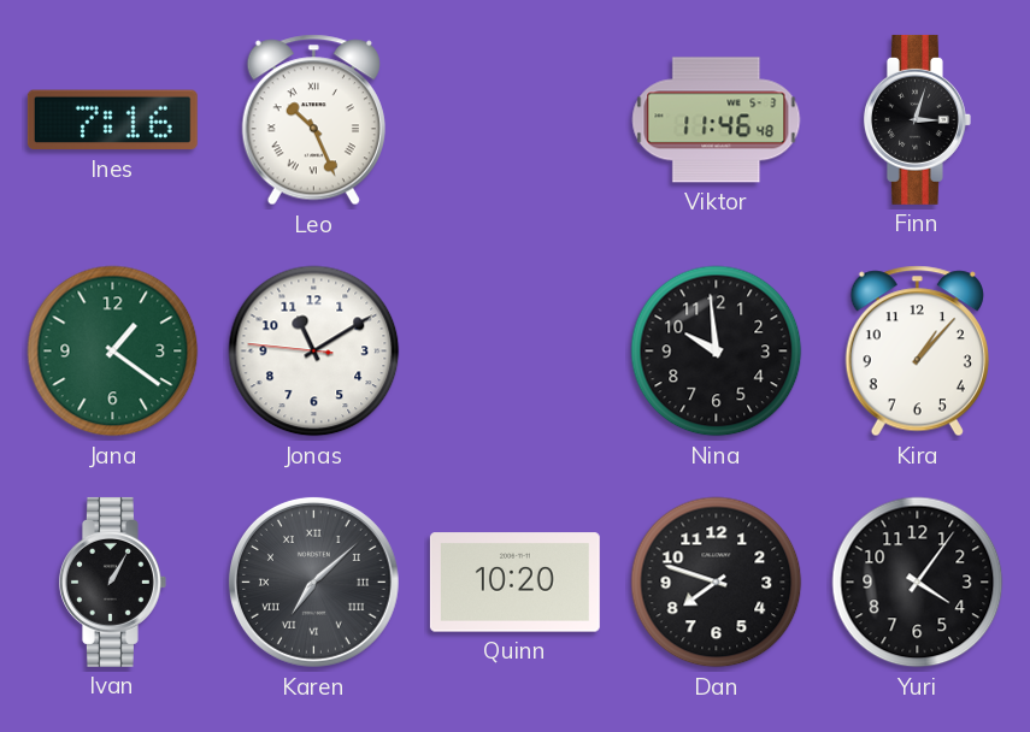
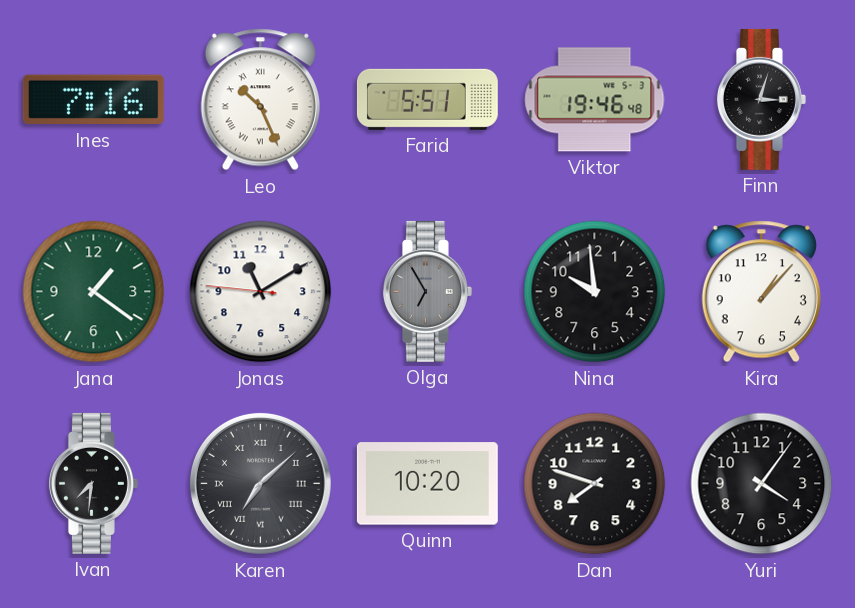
Farid: none -> 5:51 (427, 99)
Viktor: 11:46 -> 19:46 (595, 100)
Olga: none -> 6:55 (427, 291)
Ivan: 1:05 -> 7:31 (93, 483)
